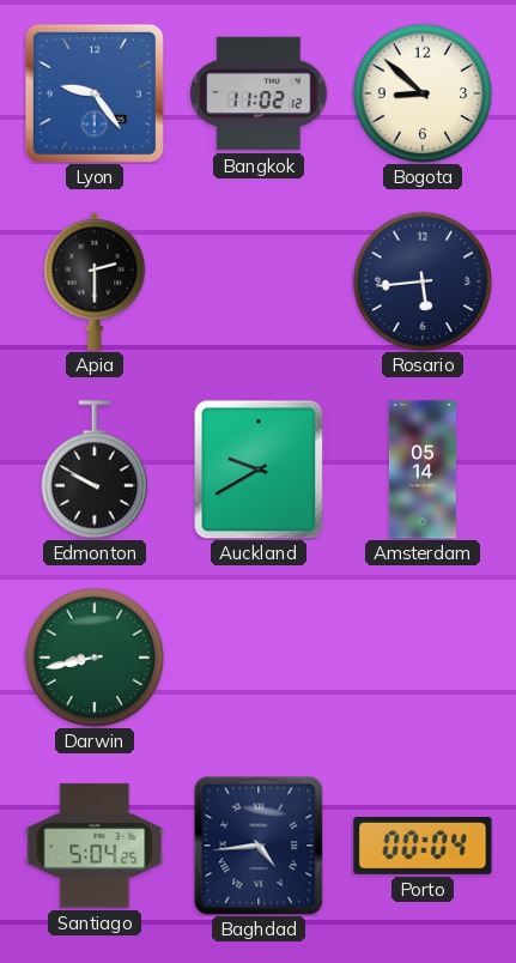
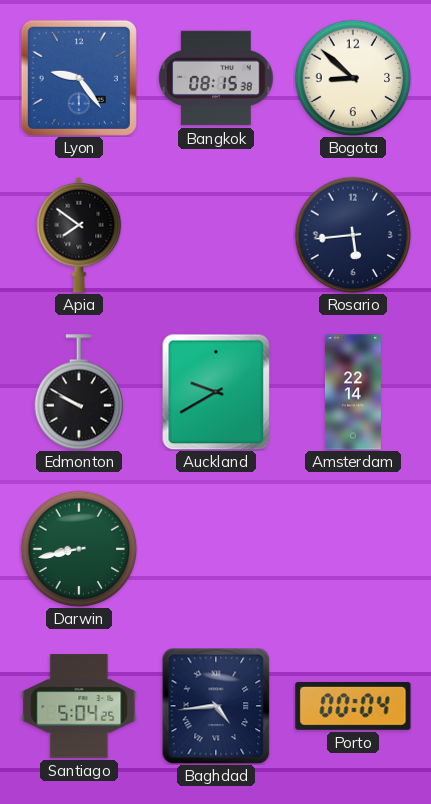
Bangkok: 11:02 -> 08:15 (216, 78)
Apia: 2:30 -> 7:51 (79, 235)
Amsterdam: 05:14 -> 22:14 (353, 392)
